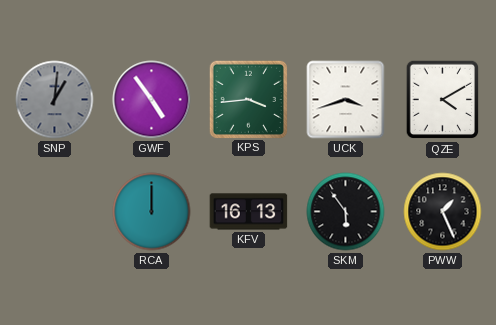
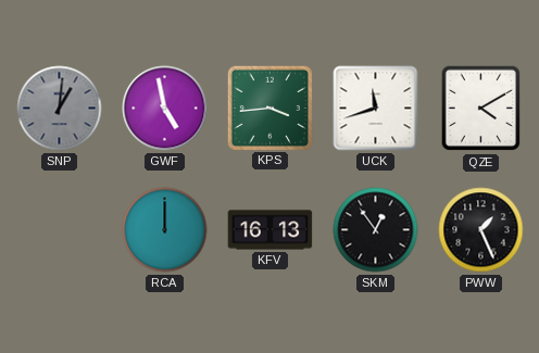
GWF: 4:54 -> 4:58 (165, 109)
UCK: 3:42 -> 11:42 (376, 109)
SKM: 5:54 -> 12:54 (376, 230)
